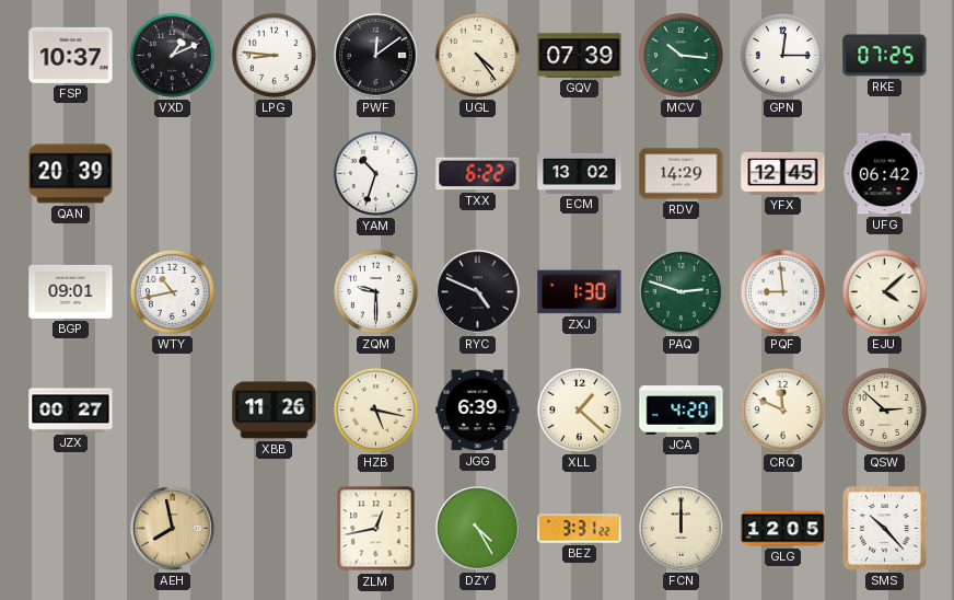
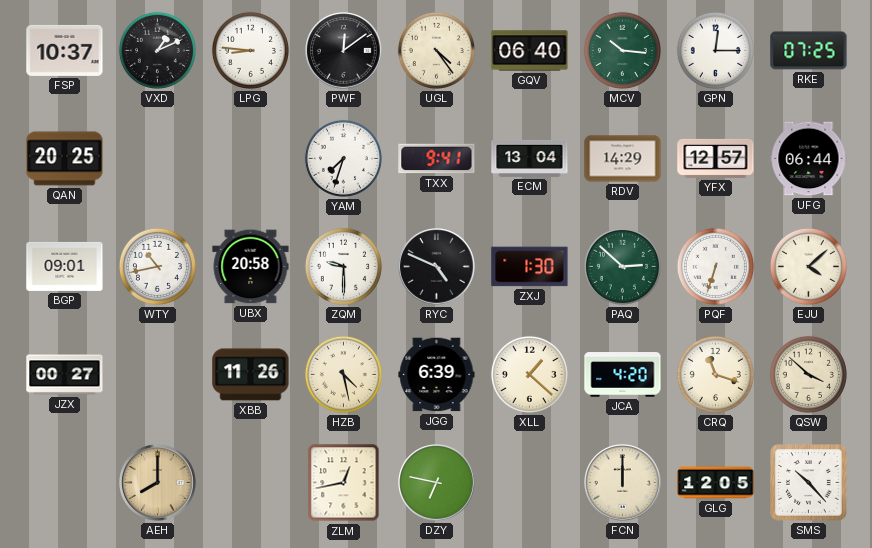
GQV: 07:39 -> 06:40 (530, 51)
QAN: 20:39 -> 20:25 (65, 159)
YAM: 10:33 -> 7:33 (343, 158)
TXX: 6:22 -> 9:41 (437, 159)
ECM: 13:02 -> 13:04 (530, 158)
YFX: 12:45 -> 12:57 (716, 158)
UFG: 06:42 -> 06:44 (809, 159)
UBX: none -> 20:58 (251, 267)
PAQ: 2:48 -> 2:52 (622, 266)
PQF: 8:59 -> 6:33 (715, 266)
HZB: 5:17 -> 4:28 (343, 374)
CRQ: 11:49 -> 11:18 (715, 374)
QSW: 2:52 -> 3:52 (808, 374)
AEH: 7:58 -> 8:00 (158, 483)
DZY: 4:25 -> 6:47 (437, 483)
BEZ: 3:31 -> none (580, 529)
